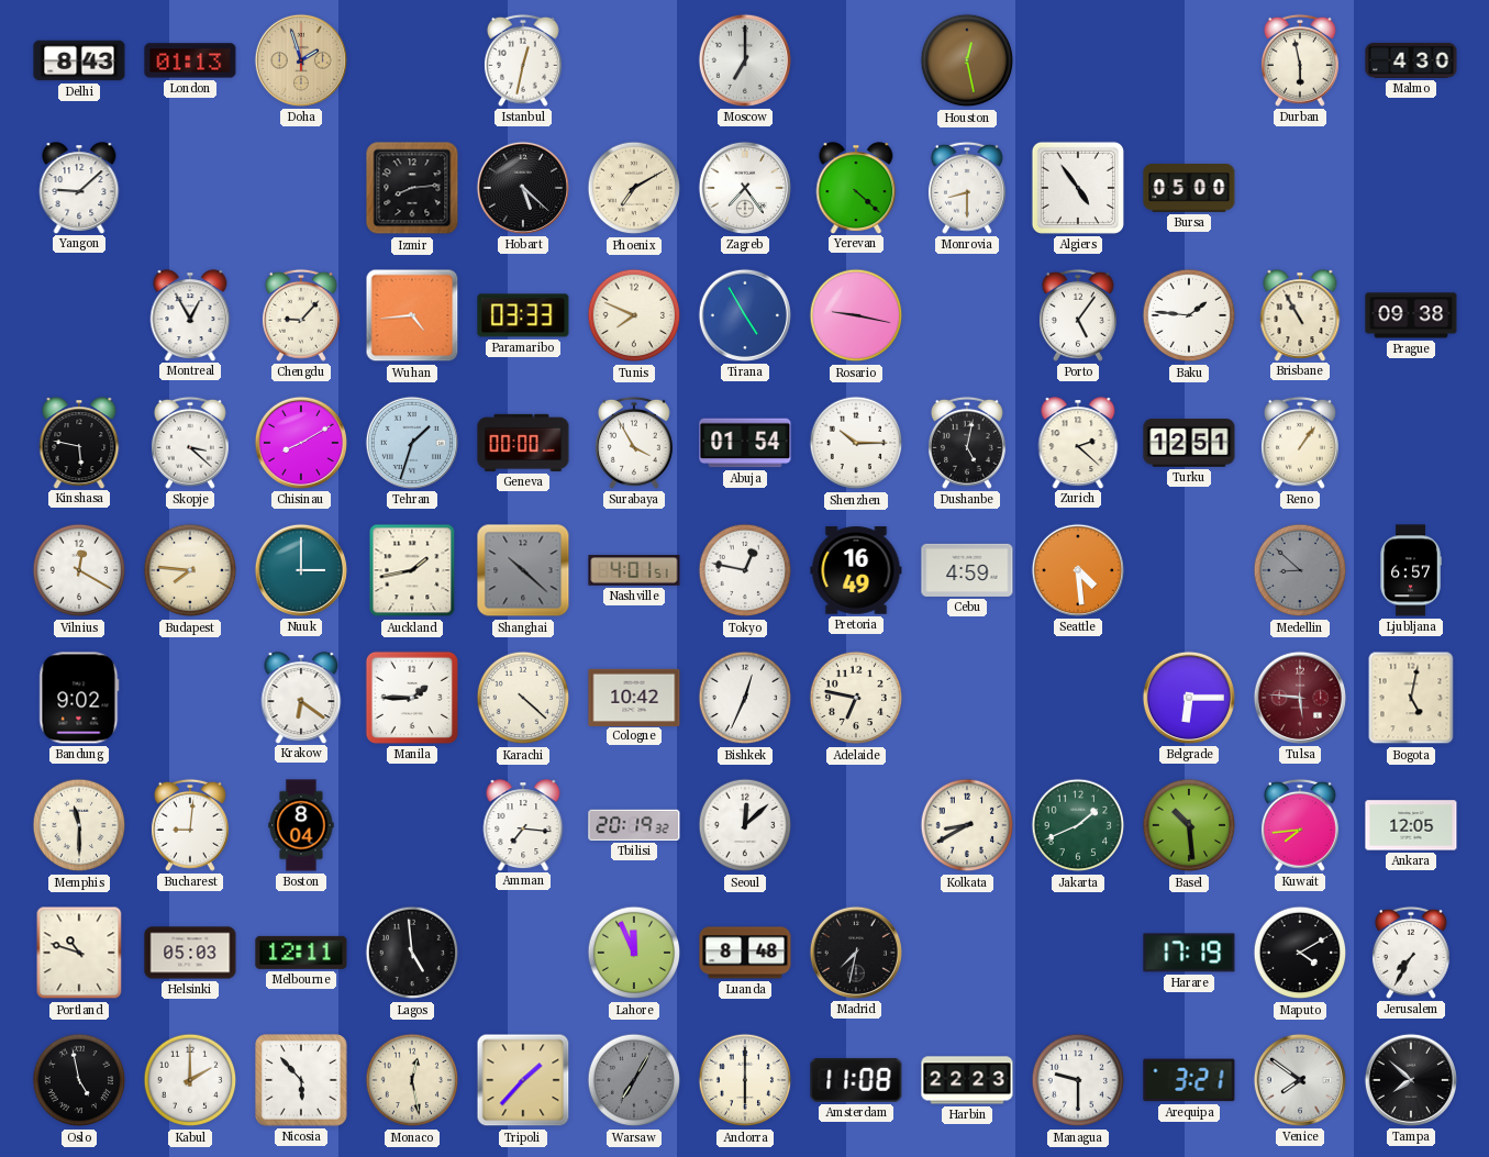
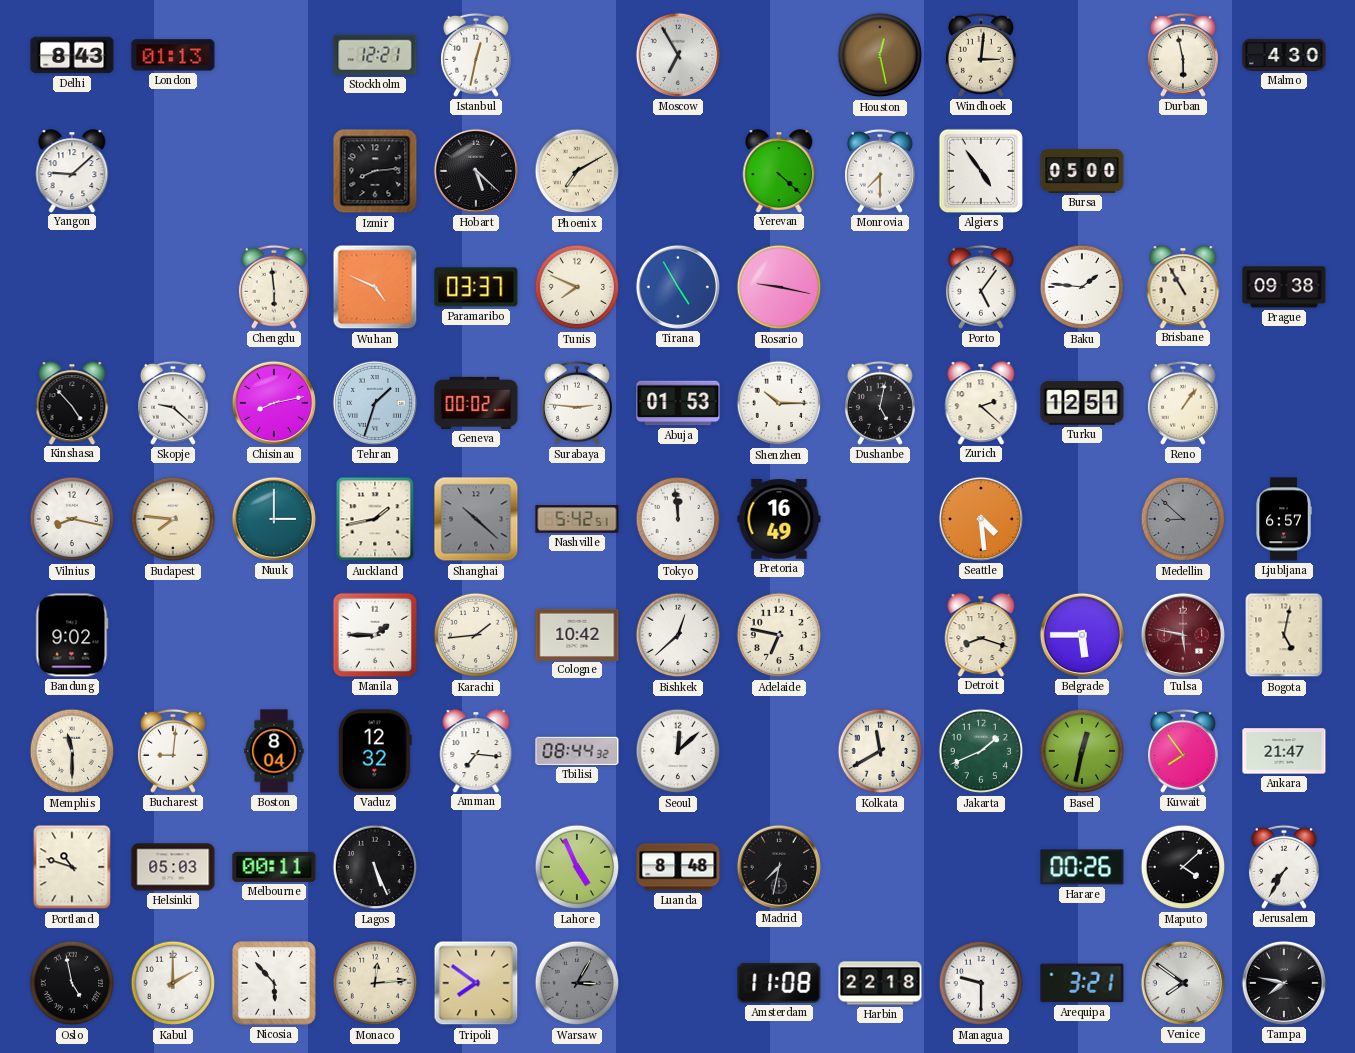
Doha: 1:57 -> none (301, 60)
Stockholm: none -> 12:21 (375, 55)
Moscow: 7:00 -> 6:55 (678, 55)
Windhoek: none -> 3:01 (981, 55)
Zagreb: 7:24 -> none (745, 188)
Monrovia: 8:30 -> 7:30 (880, 171)
Montreal: 12:55 -> none (190, 315)
Chengdu: 9:07 -> 5:59 (274, 287)
Wuhan: 4:44 -> 4:49 (375, 287)
Paramaribo: 03:33 -> 03:37 (476, 287)
Kinshasa: 5:47 -> 4:53 (72, 403)
Skopje: 3:22 -> 9:22 (173, 403)
Chisinau: 8:10 -> 8:13 (274, 403)
Geneva: 00:00 -> 00:02 (476, 403)
Surabaya: 3:55 -> 2:46 (577, 403)
Abuja: 01:54 -> 01:53 (678, 403)
Vilnius: 12:20 -> 8:17 (72, 519)
Nashville: 4:01 -> 5:42 (577, 519)
Tokyo: 12:47 -> 11:59 (678, 519)
Cebu: 4:59 -> none (967, 570)
Krakow: 6:21 -> none (301, 698)
Karachi: 4:22 -> 1:44 (476, 635)
Bishkek: 12:34 -> 12:38 (678, 635)
Detroit: none -> 8:18 (981, 635)
Belgrade: 6:15 -> 5:45 (1082, 635)
Tulsa: 5:46 -> 5:47 (1183, 635)
Vaduz: none -> 12:32 (375, 751)
Tbilisi: 20:19 -> 08:44 (577, 751)
Kolkata: 8:40 -> 11:40 (880, 751)
Basel: 10:29 -> 12:32 (1082, 751)
Kuwait: 7:44 -> 7:54 (1183, 751)
Ankara: 12:05 -> 21:47 (1284, 751)
Melbourne: 12:11 -> 00:11 (274, 867)
Lagos: 4:59 -> 5:26 (375, 867)
Lahore: 11:56 -> 4:56 (577, 867)
Harare: 17:19 -> 00:26 (1082, 867)
Maputo: 4:10 -> 4:08 (1183, 867)
Monaco: 12:28 -> 12:14 (375, 983)
Tripoli: 1:37 -> 7:51 (476, 983)
Warsaw: 7:05 -> 3:05 (577, 983)
Andorra: 6:00 -> none (745, 1080)
Harbin: 22:23 -> 22:18 (880, 983)
Tampa: 7:52 -> 7:47 (1284, 983)
